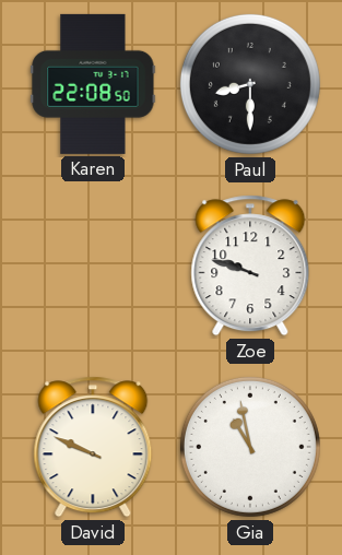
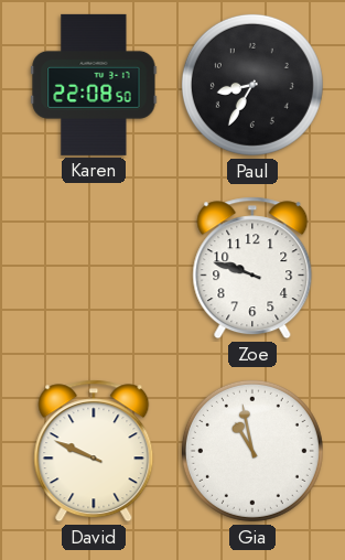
Paul: 8:30 -> 8:35 (252, 85)
